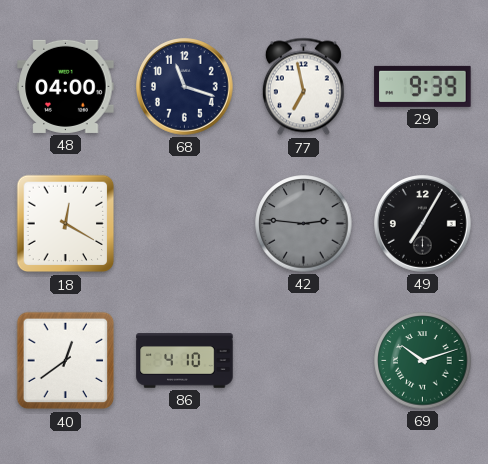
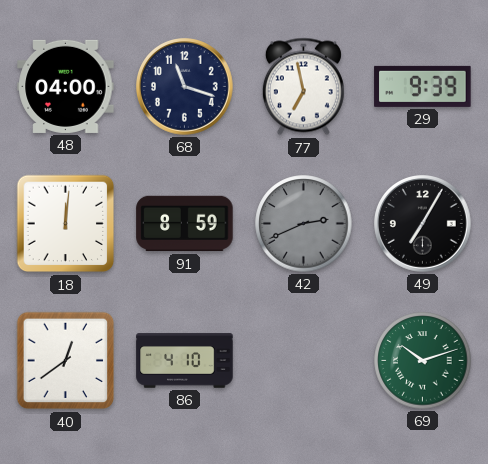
18: 12:20 -> 12:01 (66, 224)
91: none -> 8:59 (185, 224)
42: 2:46 -> 2:41 (304, 224)
